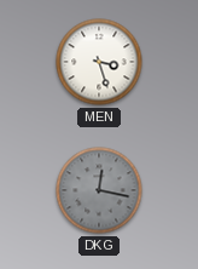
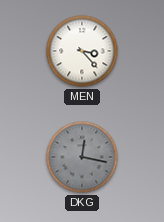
MEN: 3:27 -> 3:23 (82, 51)
